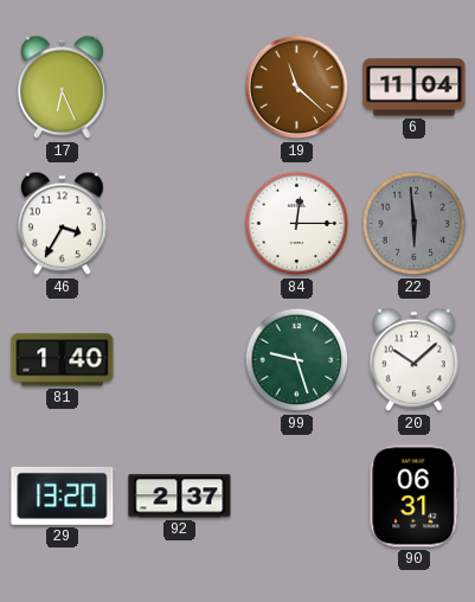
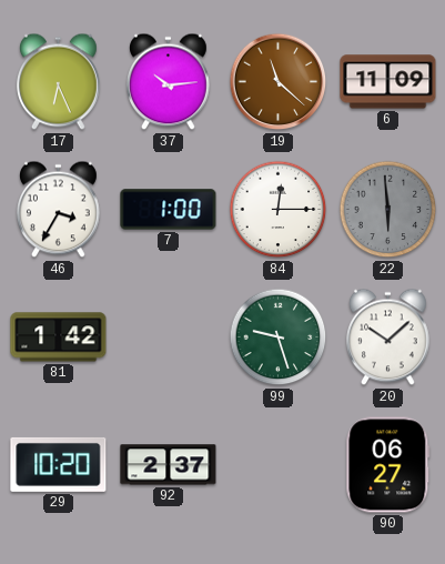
37: none -> 10:14 (169, 82)
6: 11:04 -> 11:09 (388, 82)
7: none -> 1:00 (169, 210)
81: 1:40 -> 1:42 (59, 338)
29: 13:20 -> 10:20 (59, 464)
90: 06:31 -> 06:27 (388, 465)
